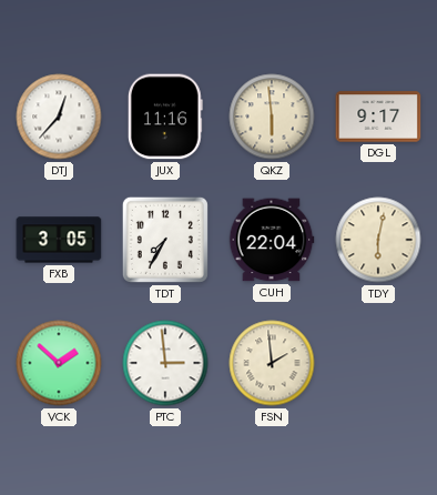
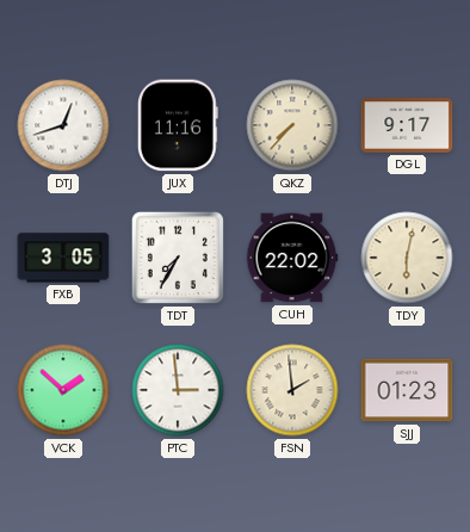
DTJ: 12:37 -> 12:42 (63, 125)
QKZ: 5:59 -> 7:37 (292, 125)
CUH: 22:04 -> 22:02 (292, 258)
SJJ: none -> 01:23 (407, 390)
